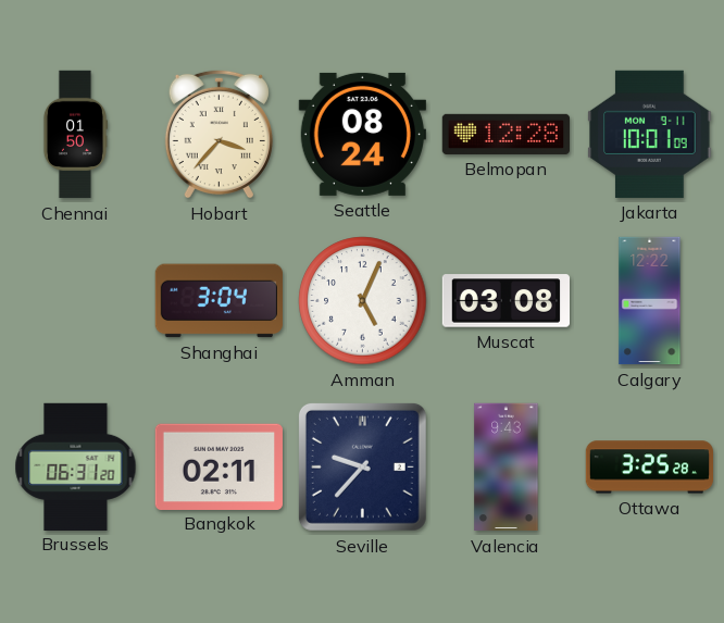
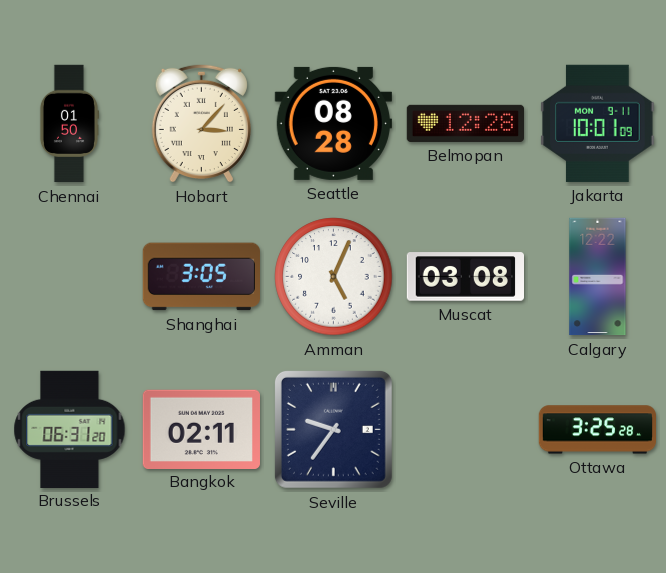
Hobart: 3:37 -> 3:07 (201, 123)
Seattle: 08:24 -> 08:28 (333, 123)
Shanghai: 3:04 -> 3:05 (201, 277)
Seville: 9:37 -> 9:36 (333, 429)
Valencia: 9:43 -> none (507, 468)
